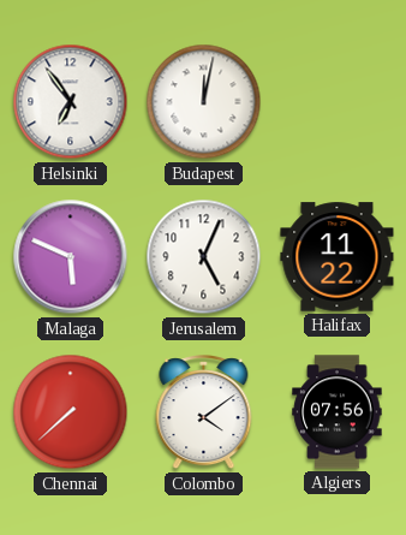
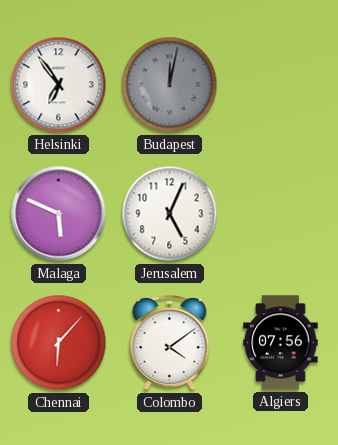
Budapest dial: white -> grey (170, 85)
Halifax: 11:22 -> none (338, 257)
Chennai: 7:38 -> 6:07 (59, 343)
